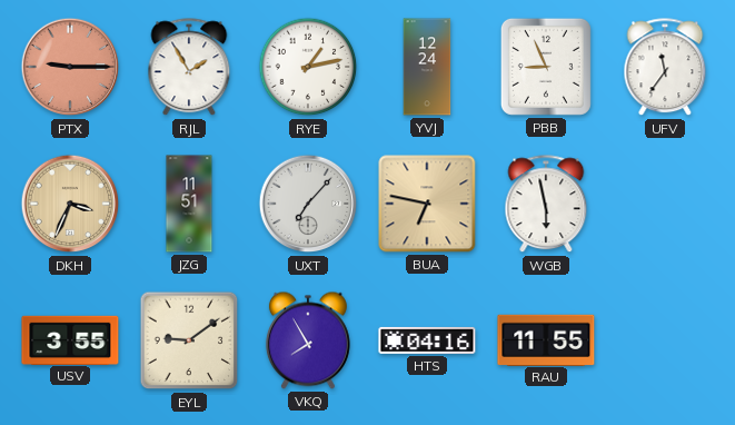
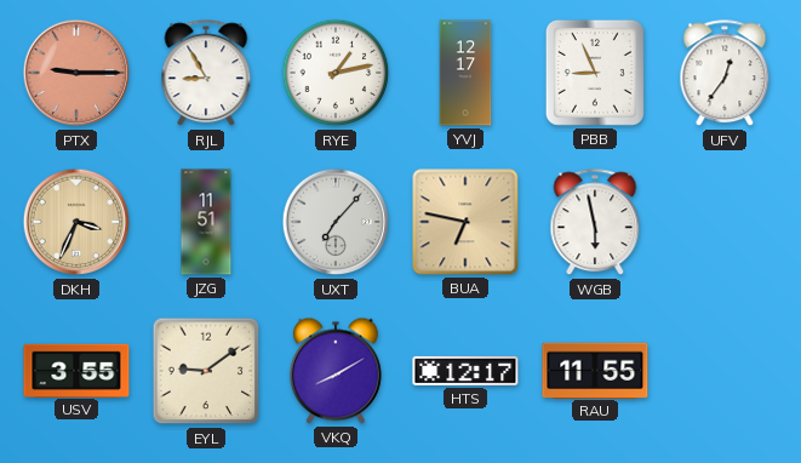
RJL: 1:55 -> 8:55 (206, 74)
YVJ: 12:24 -> 12:17 (465, 73)
UFV: 11:36 -> 12:36 (725, 74)
VKQ: 7:55 -> 8:10 (336, 371)
HTS: 04:16 -> 12:17 (465, 371)
